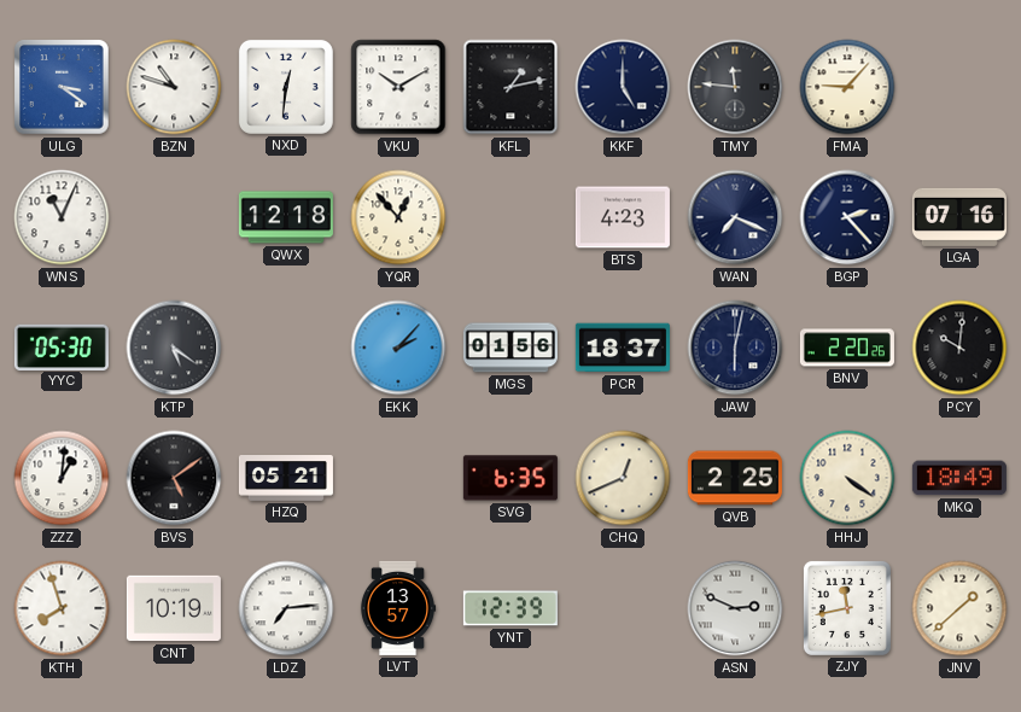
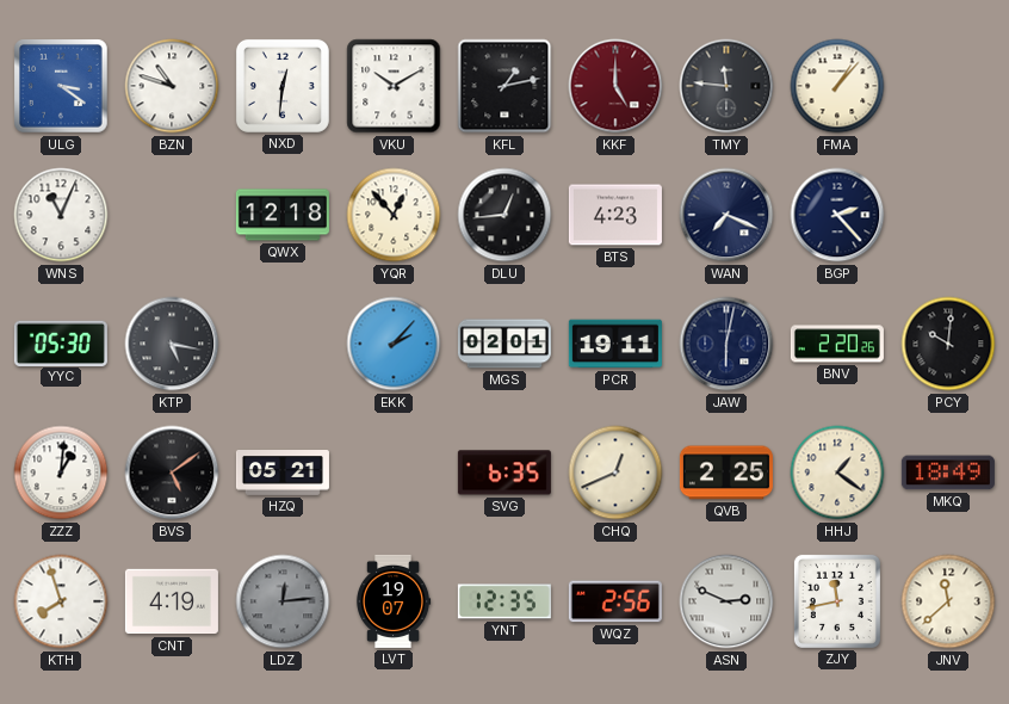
KKF dial: navy -> burgundy (615, 86)
FMA: 9:07 -> 1:07 (837, 86)
DLU: none -> 12:44 (504, 215)
LGA: 07:16 -> none (959, 217)
KTP: 5:21 -> 5:17 (172, 344)
MGS: 01:56 -> 02:01 (504, 344)
PCR: 18:37 -> 19:11 (615, 344)
HHJ: 4:21 -> 1:21 (837, 473)
CNT: 10:19 -> 4:19 (172, 601)
LDZ: 7:14 -> 12:14 (283, 601)
LDZ dial: white -> grey (283, 601)
LVT: 13:57 -> 19:07 (394, 601)
YNT: 12:39 -> 12:35 (504, 601)
WQZ: none -> 2:56 (615, 601)
JNV: 1:38 -> 11:38 (948, 601)
